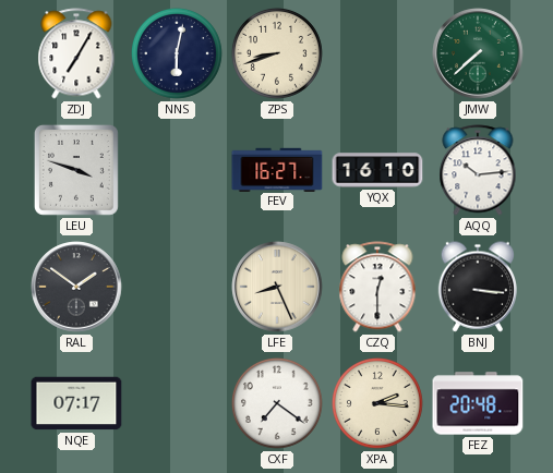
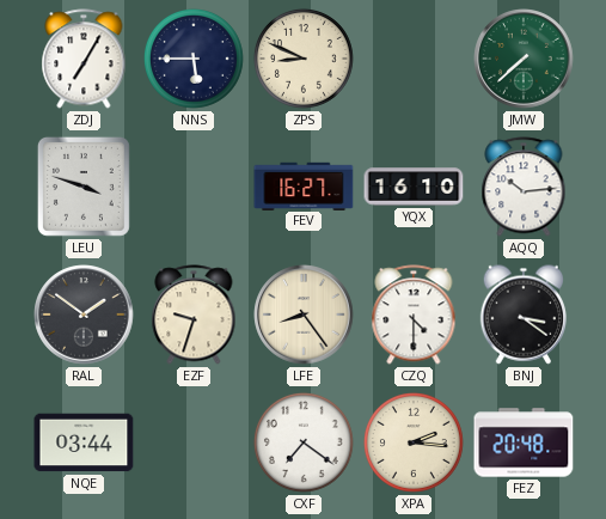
NNS: 6:02 -> 5:45 (194, 59)
ZPS: 8:42 -> 8:49 (304, 59)
EZF: none -> 9:33 (194, 315)
LFE: 8:26 -> 8:24 (304, 315)
CZQ: 12:30 -> 4:30 (414, 315)
BNJ: 3:16 -> 3:21 (522, 315)
NQE: 07:17 -> 03:44 (84, 442)
